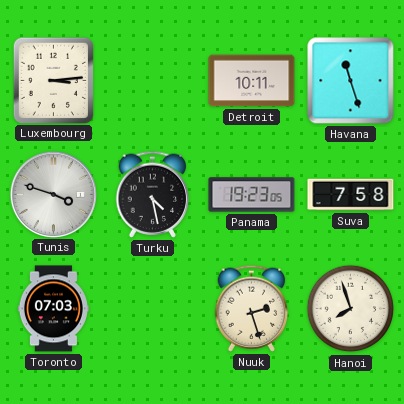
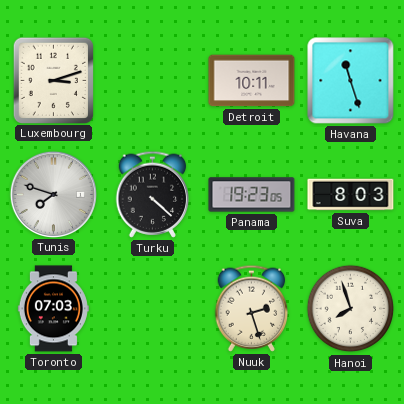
Luxembourg: 3:14 -> 3:12 (53, 80)
Tunis: 3:48 -> 7:48 (53, 194)
Turku: 4:28 -> 4:22 (153, 194)
Suva: 7:58 -> 8:03 (351, 195)
